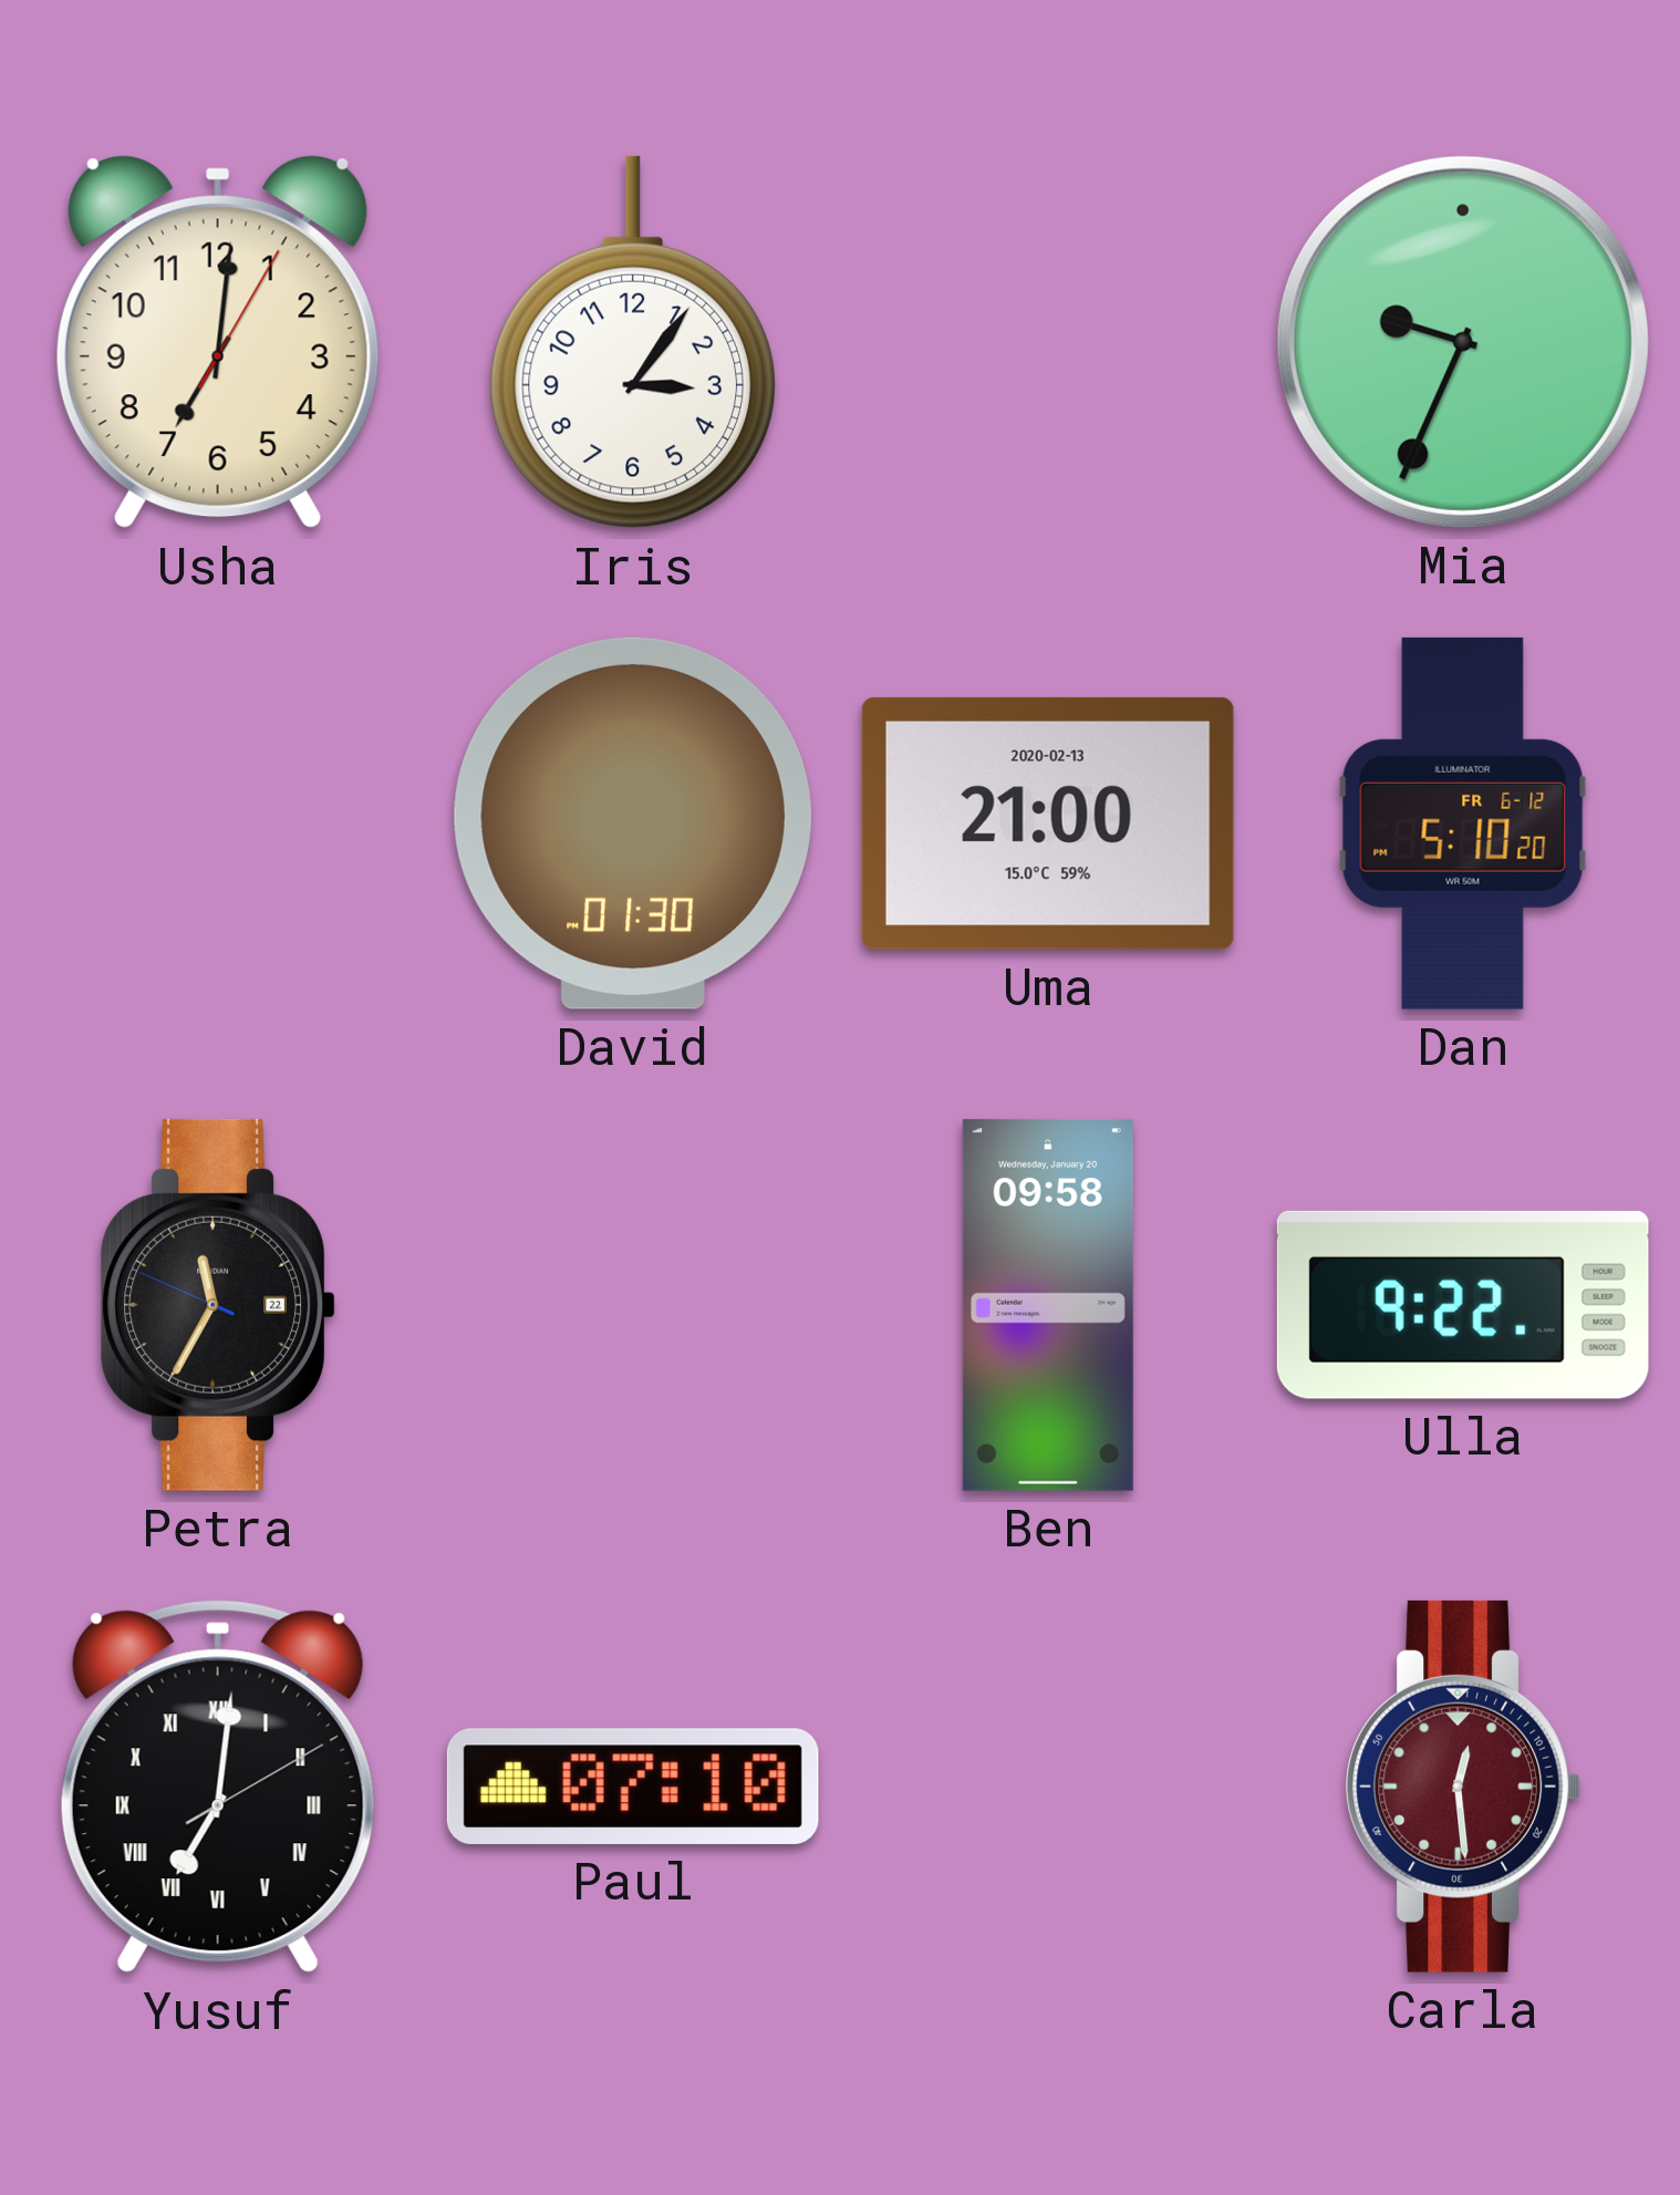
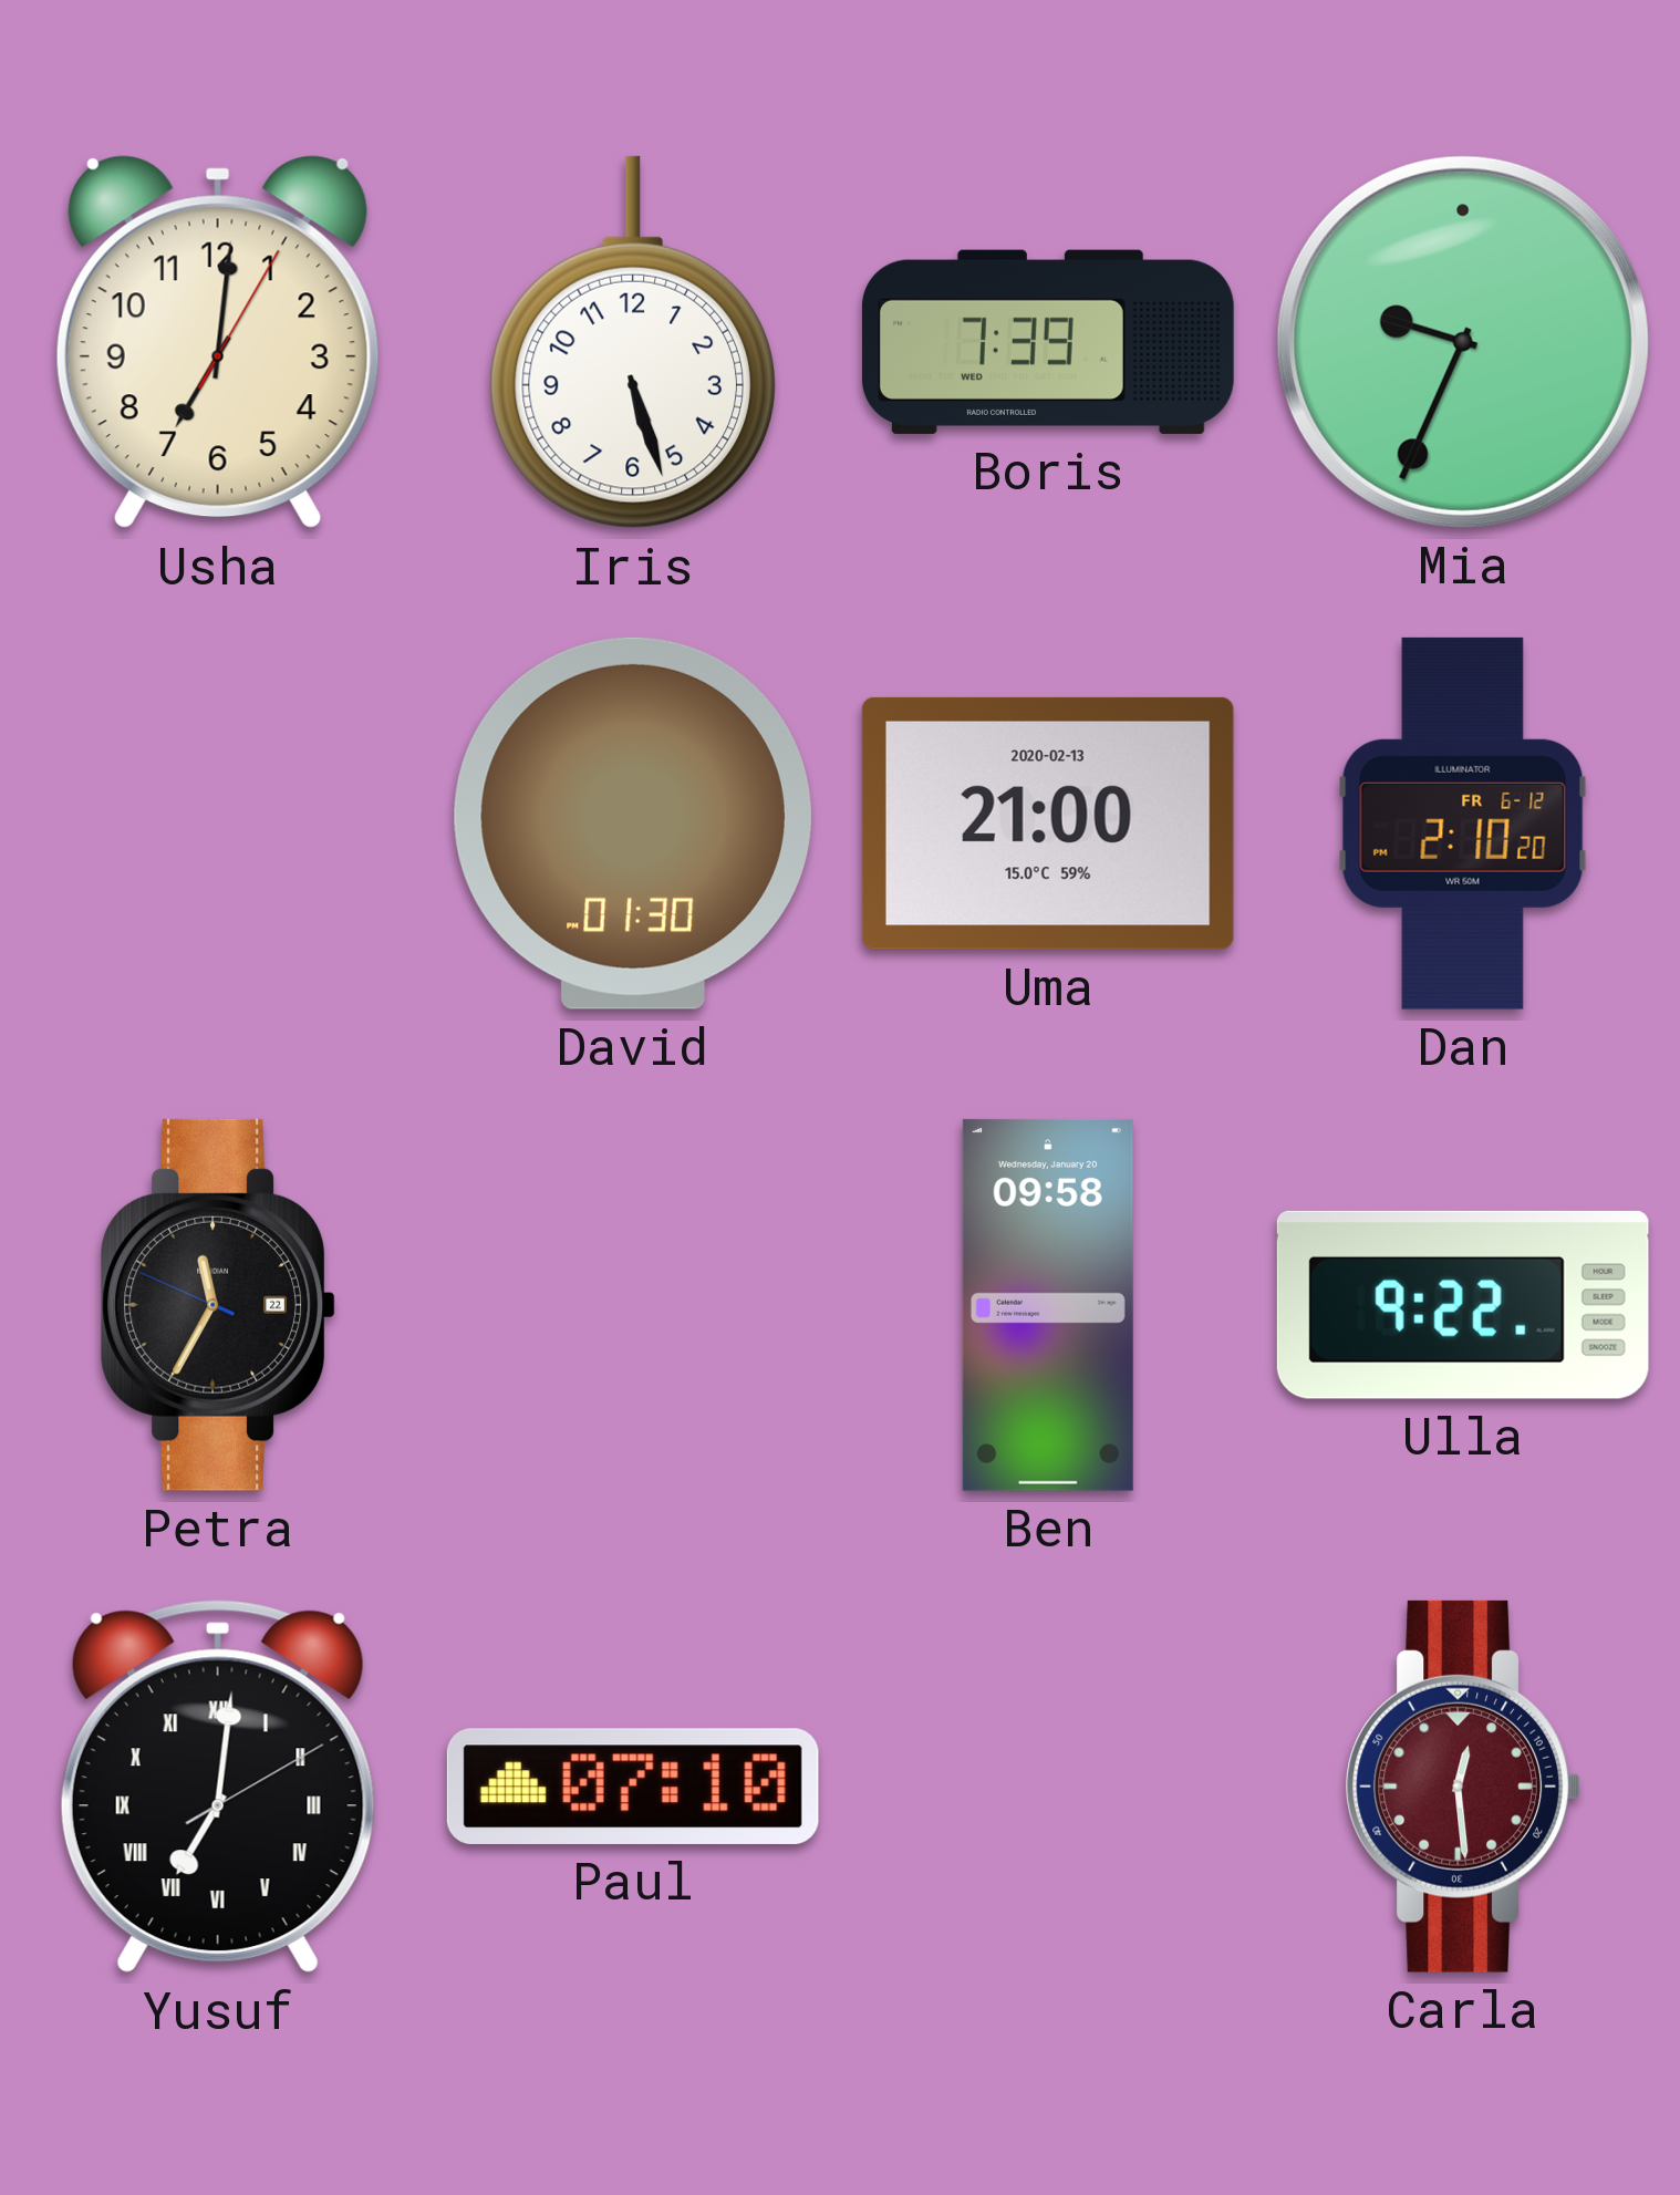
Iris: 3:06 -> 5:27 (632, 342)
Boris: none -> 7:39 (1048, 342)
Dan: 5:10 -> 2:10 (1463, 824)
